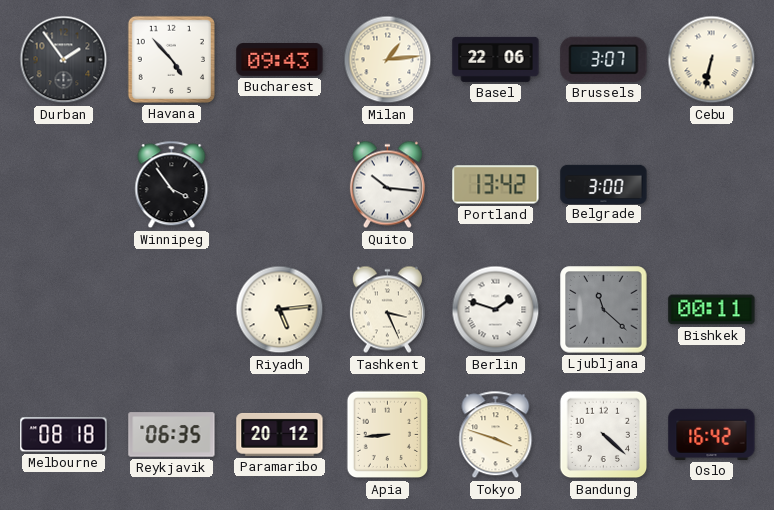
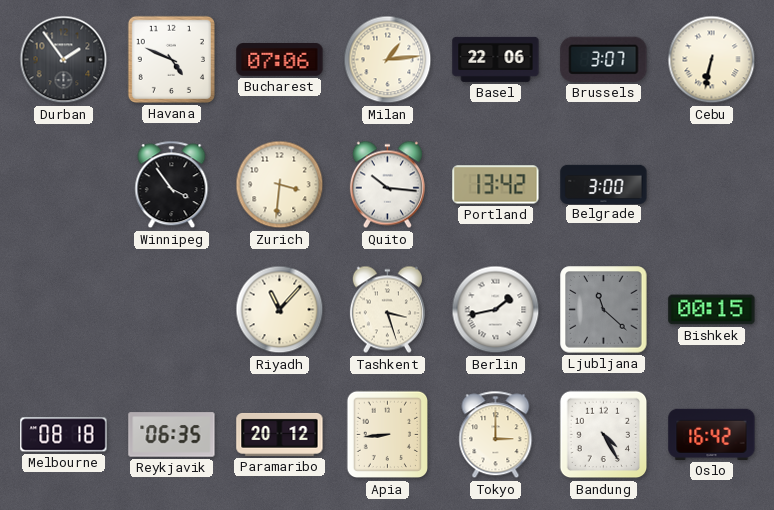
Havana: 4:53 -> 4:49 (171, 59)
Bucharest: 09:43 -> 07:06 (280, 60)
Zurich: none -> 3:31 (280, 185)
Riyadh: 5:14 -> 11:07 (280, 310)
Tashkent: 3:26 -> 3:27 (387, 310)
Berlin: 1:48 -> 1:43 (496, 310)
Bishkek: 00:11 -> 00:15 (712, 310)
Tokyo: 3:48 -> 3:00 (496, 435)
Bandung: 4:22 -> 4:25 (604, 435)
